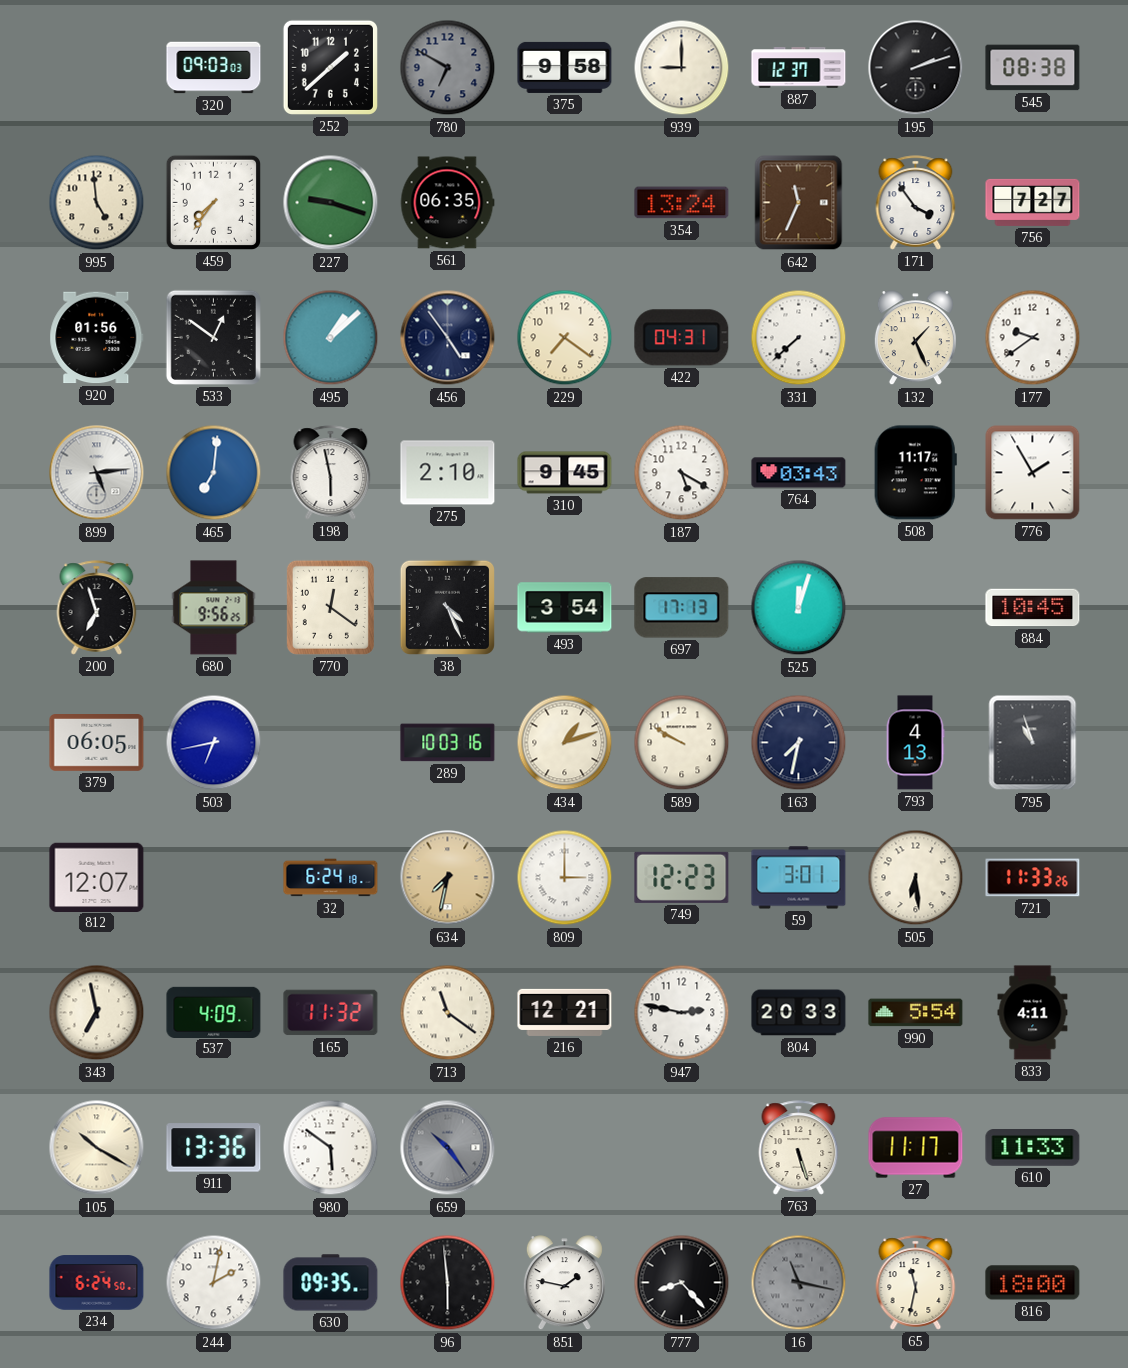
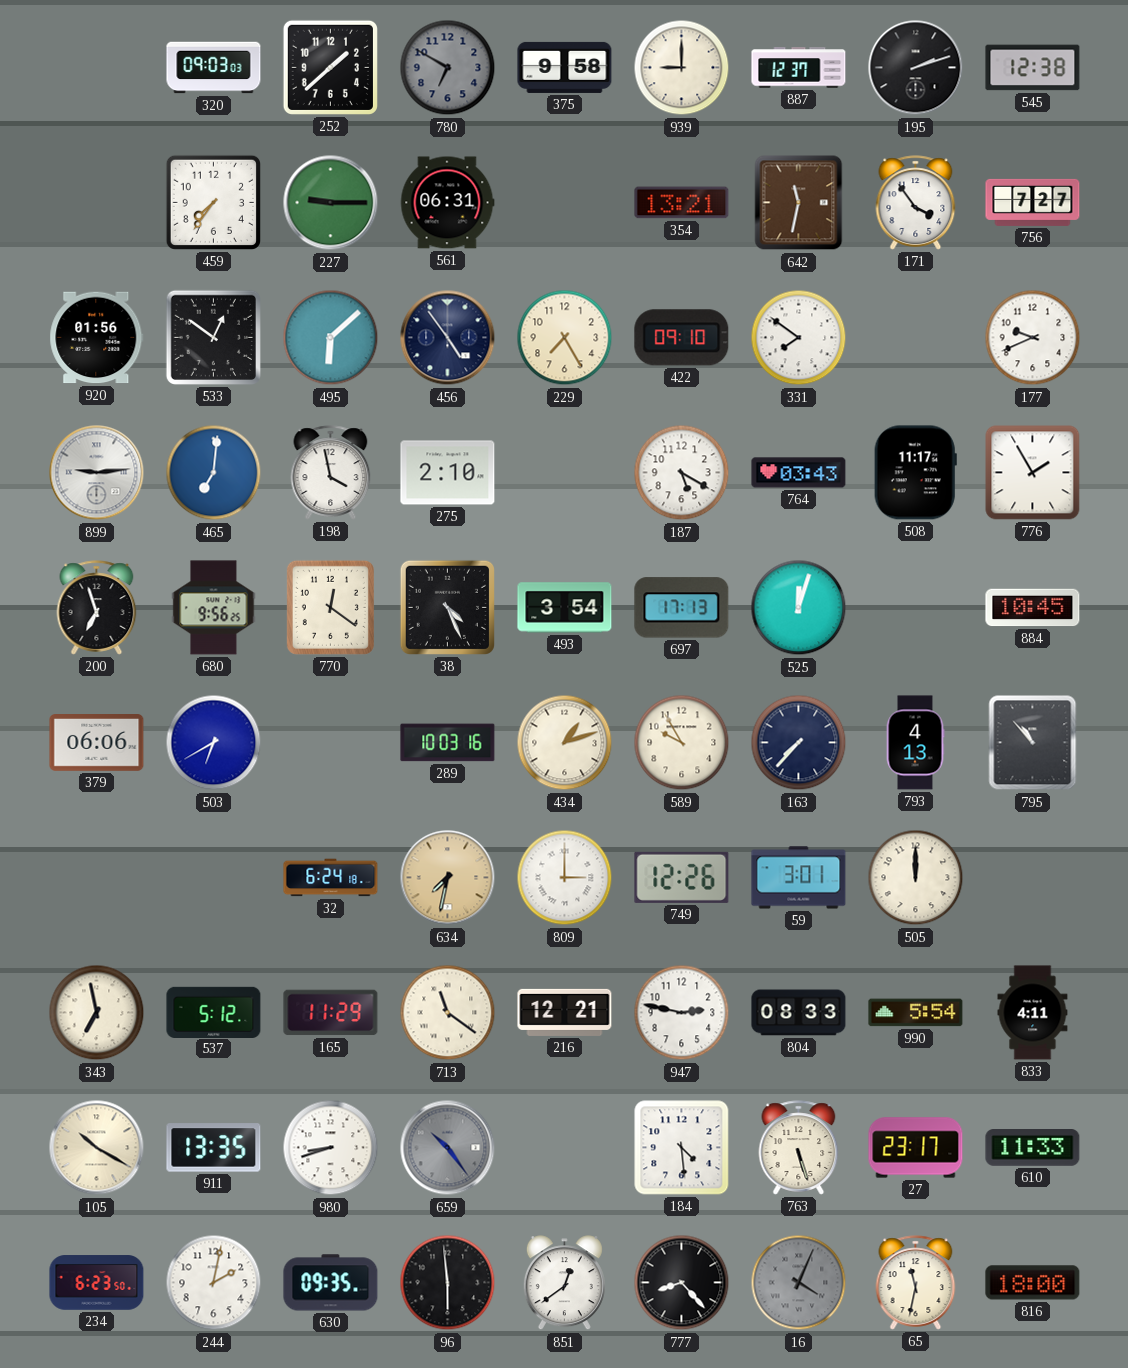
545: 08:38 -> 12:38 (1033, 68)
995: 4:59 -> none (97, 203)
227: 9:18 -> 9:15 (331, 203)
561: 06:35 -> 06:31 (447, 203)
354: 13:24 -> 13:21 (682, 203)
642: 11:34 -> 11:32 (799, 203)
495: 1:08 -> 6:08 (331, 338)
229: 7:21 -> 7:25 (565, 338)
422: 04:31 -> 09:10 (682, 338)
331: 7:38 -> 7:51 (799, 338)
132: 1:26 -> none (915, 338)
177: 9:39 -> 9:41 (1033, 338)
899: 5:14 -> 9:14 (97, 473)
198: 5:58 -> 3:58 (331, 473)
310: 9:45 -> none (565, 473)
379: 06:05 -> 06:06 (97, 743)
503: 6:43 -> 6:40 (214, 743)
589: 9:50 -> 9:55 (682, 743)
163: 7:32 -> 7:37 (799, 743)
795: 10:57 -> 10:53 (1033, 743)
812: 12:07 -> none (97, 877)
749: 12:23 -> 12:26 (682, 877)
505: 6:29 -> 12:00 (916, 878)
721: 11:33 -> none (1033, 878)
537: 4:09 -> 5:12 (214, 1012)
165: 11:32 -> 11:29 (331, 1013)
804: 20:33 -> 08:33 (799, 1013)
911: 13:36 -> 13:35 (214, 1148)
980: 5:51 -> 8:42 (331, 1148)
184: none -> 4:29 (682, 1148)
27: 11:17 -> 23:17 (916, 1148)
234: 6:24 -> 6:23 (97, 1283)
851: 1:47 -> 12:39 (564, 1283)
16: 11:17 -> 4:04 (799, 1283)
